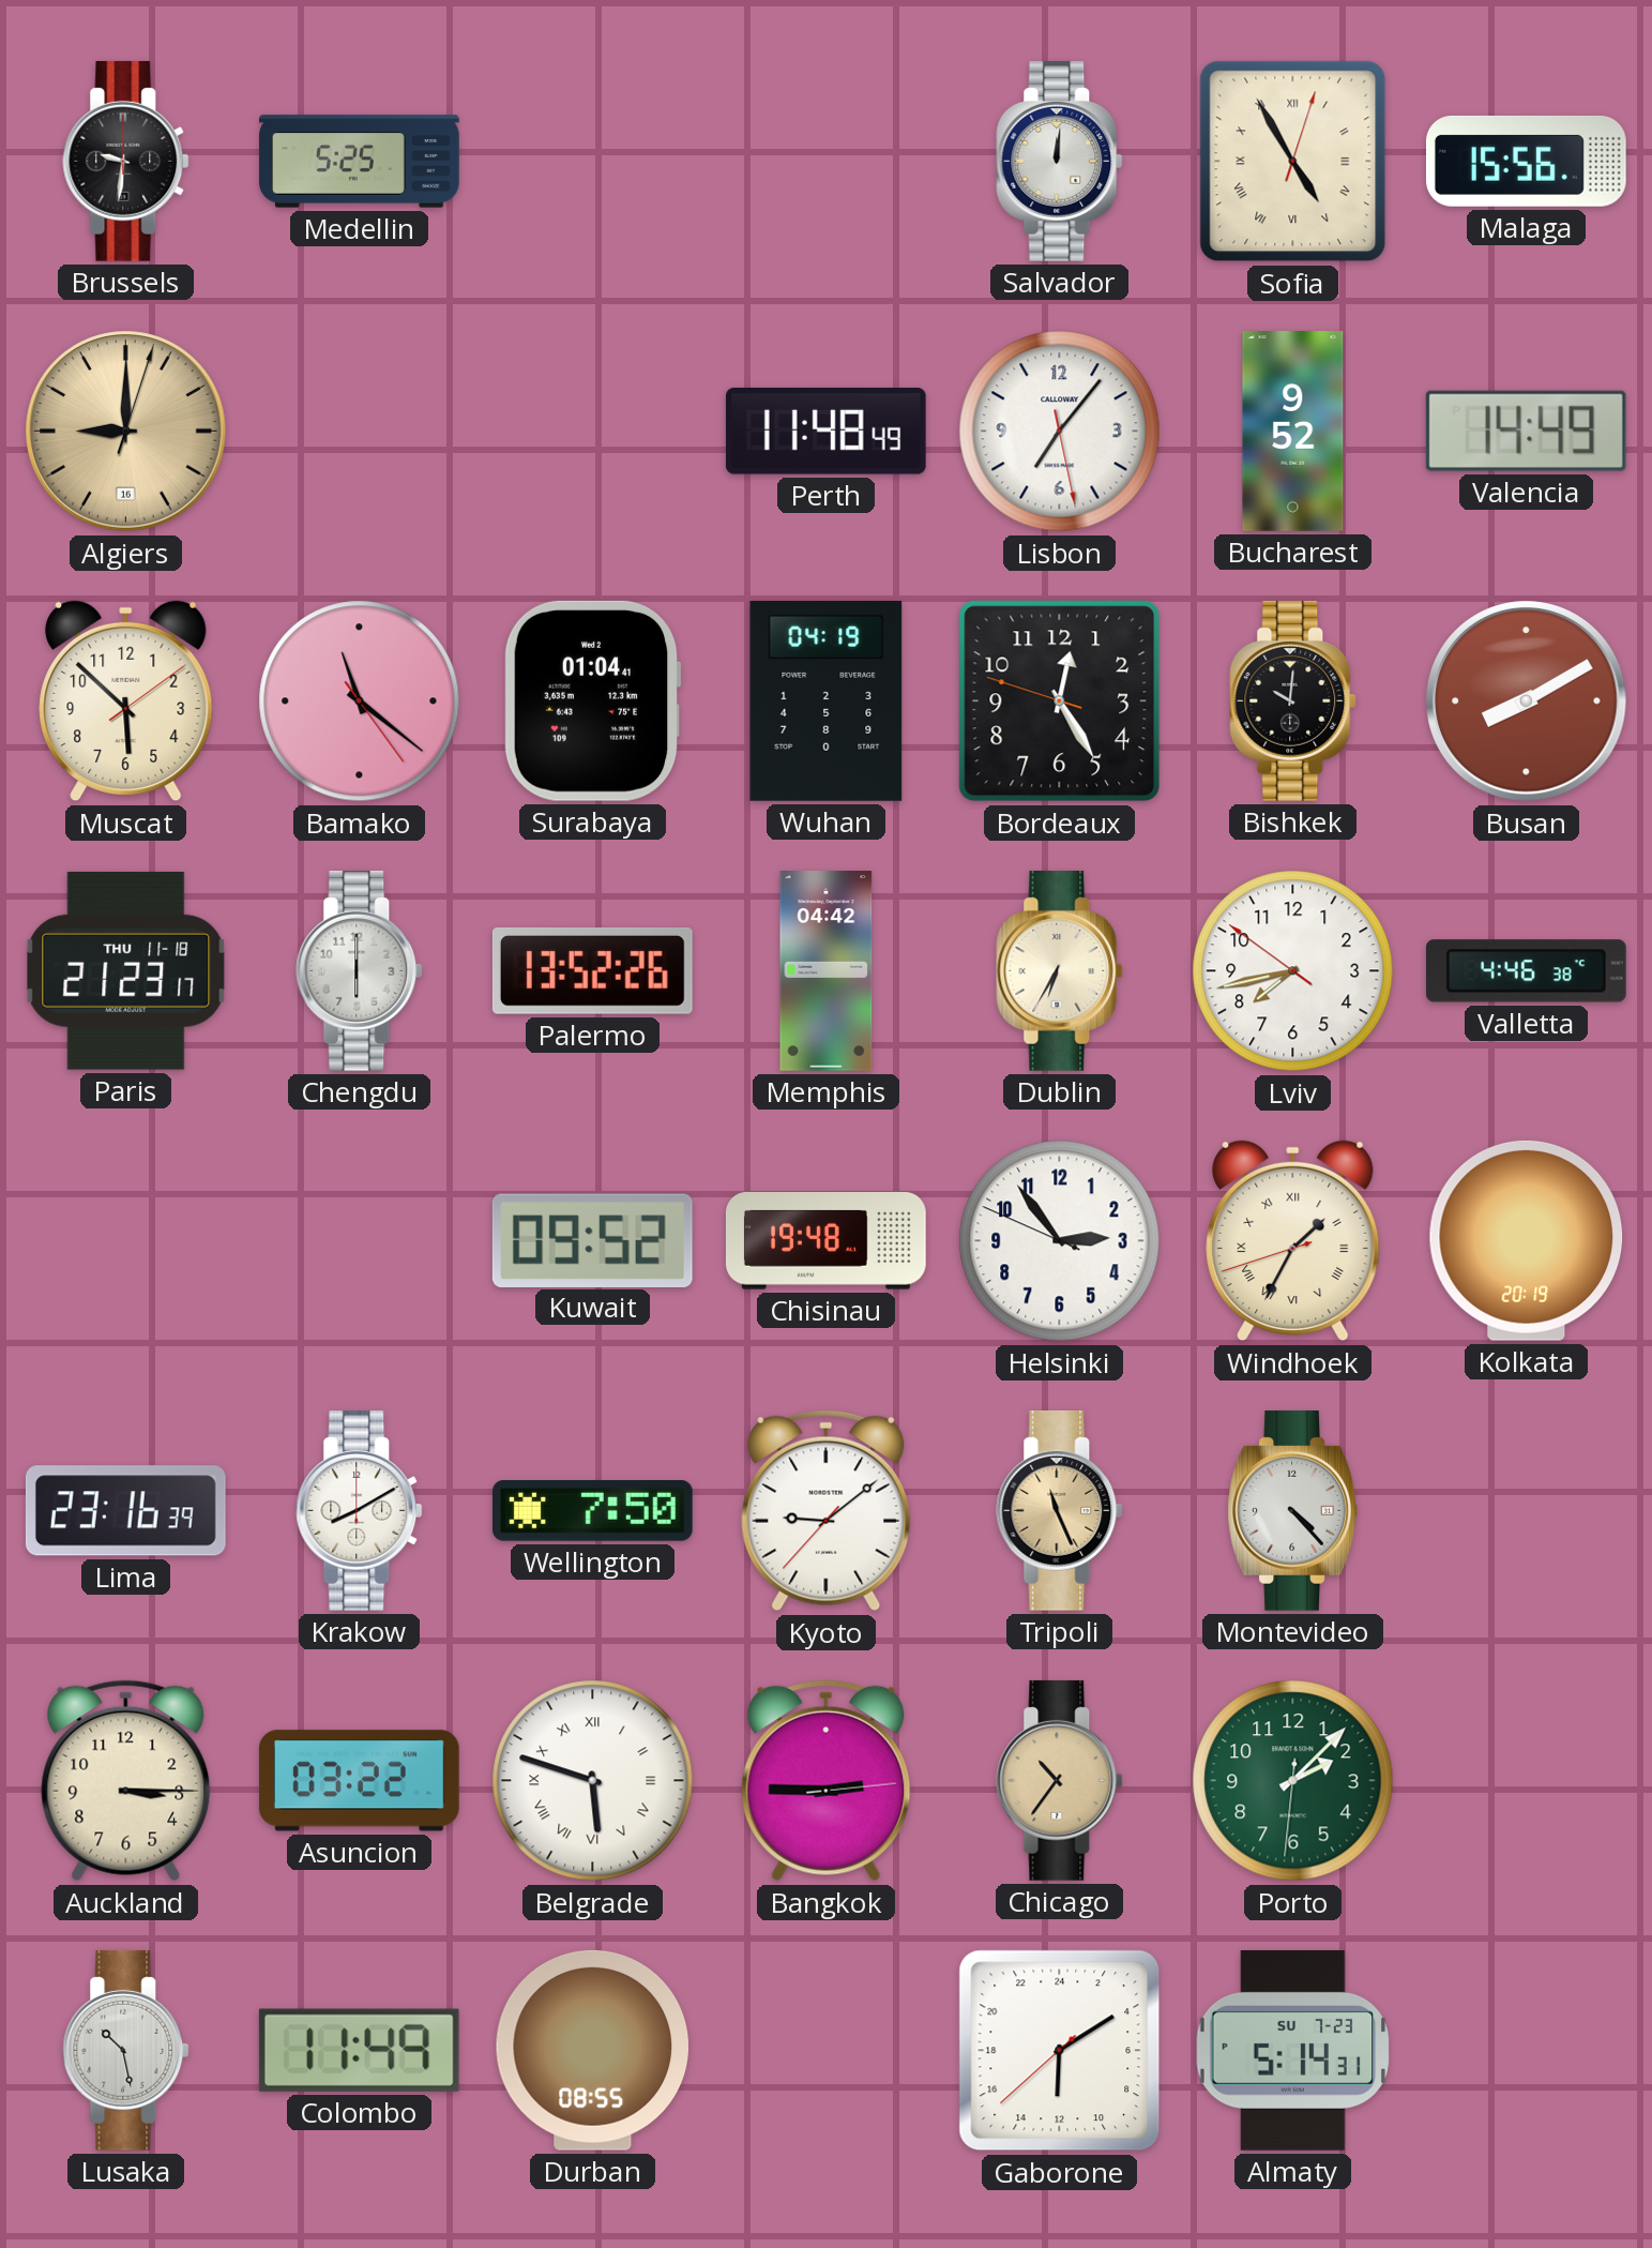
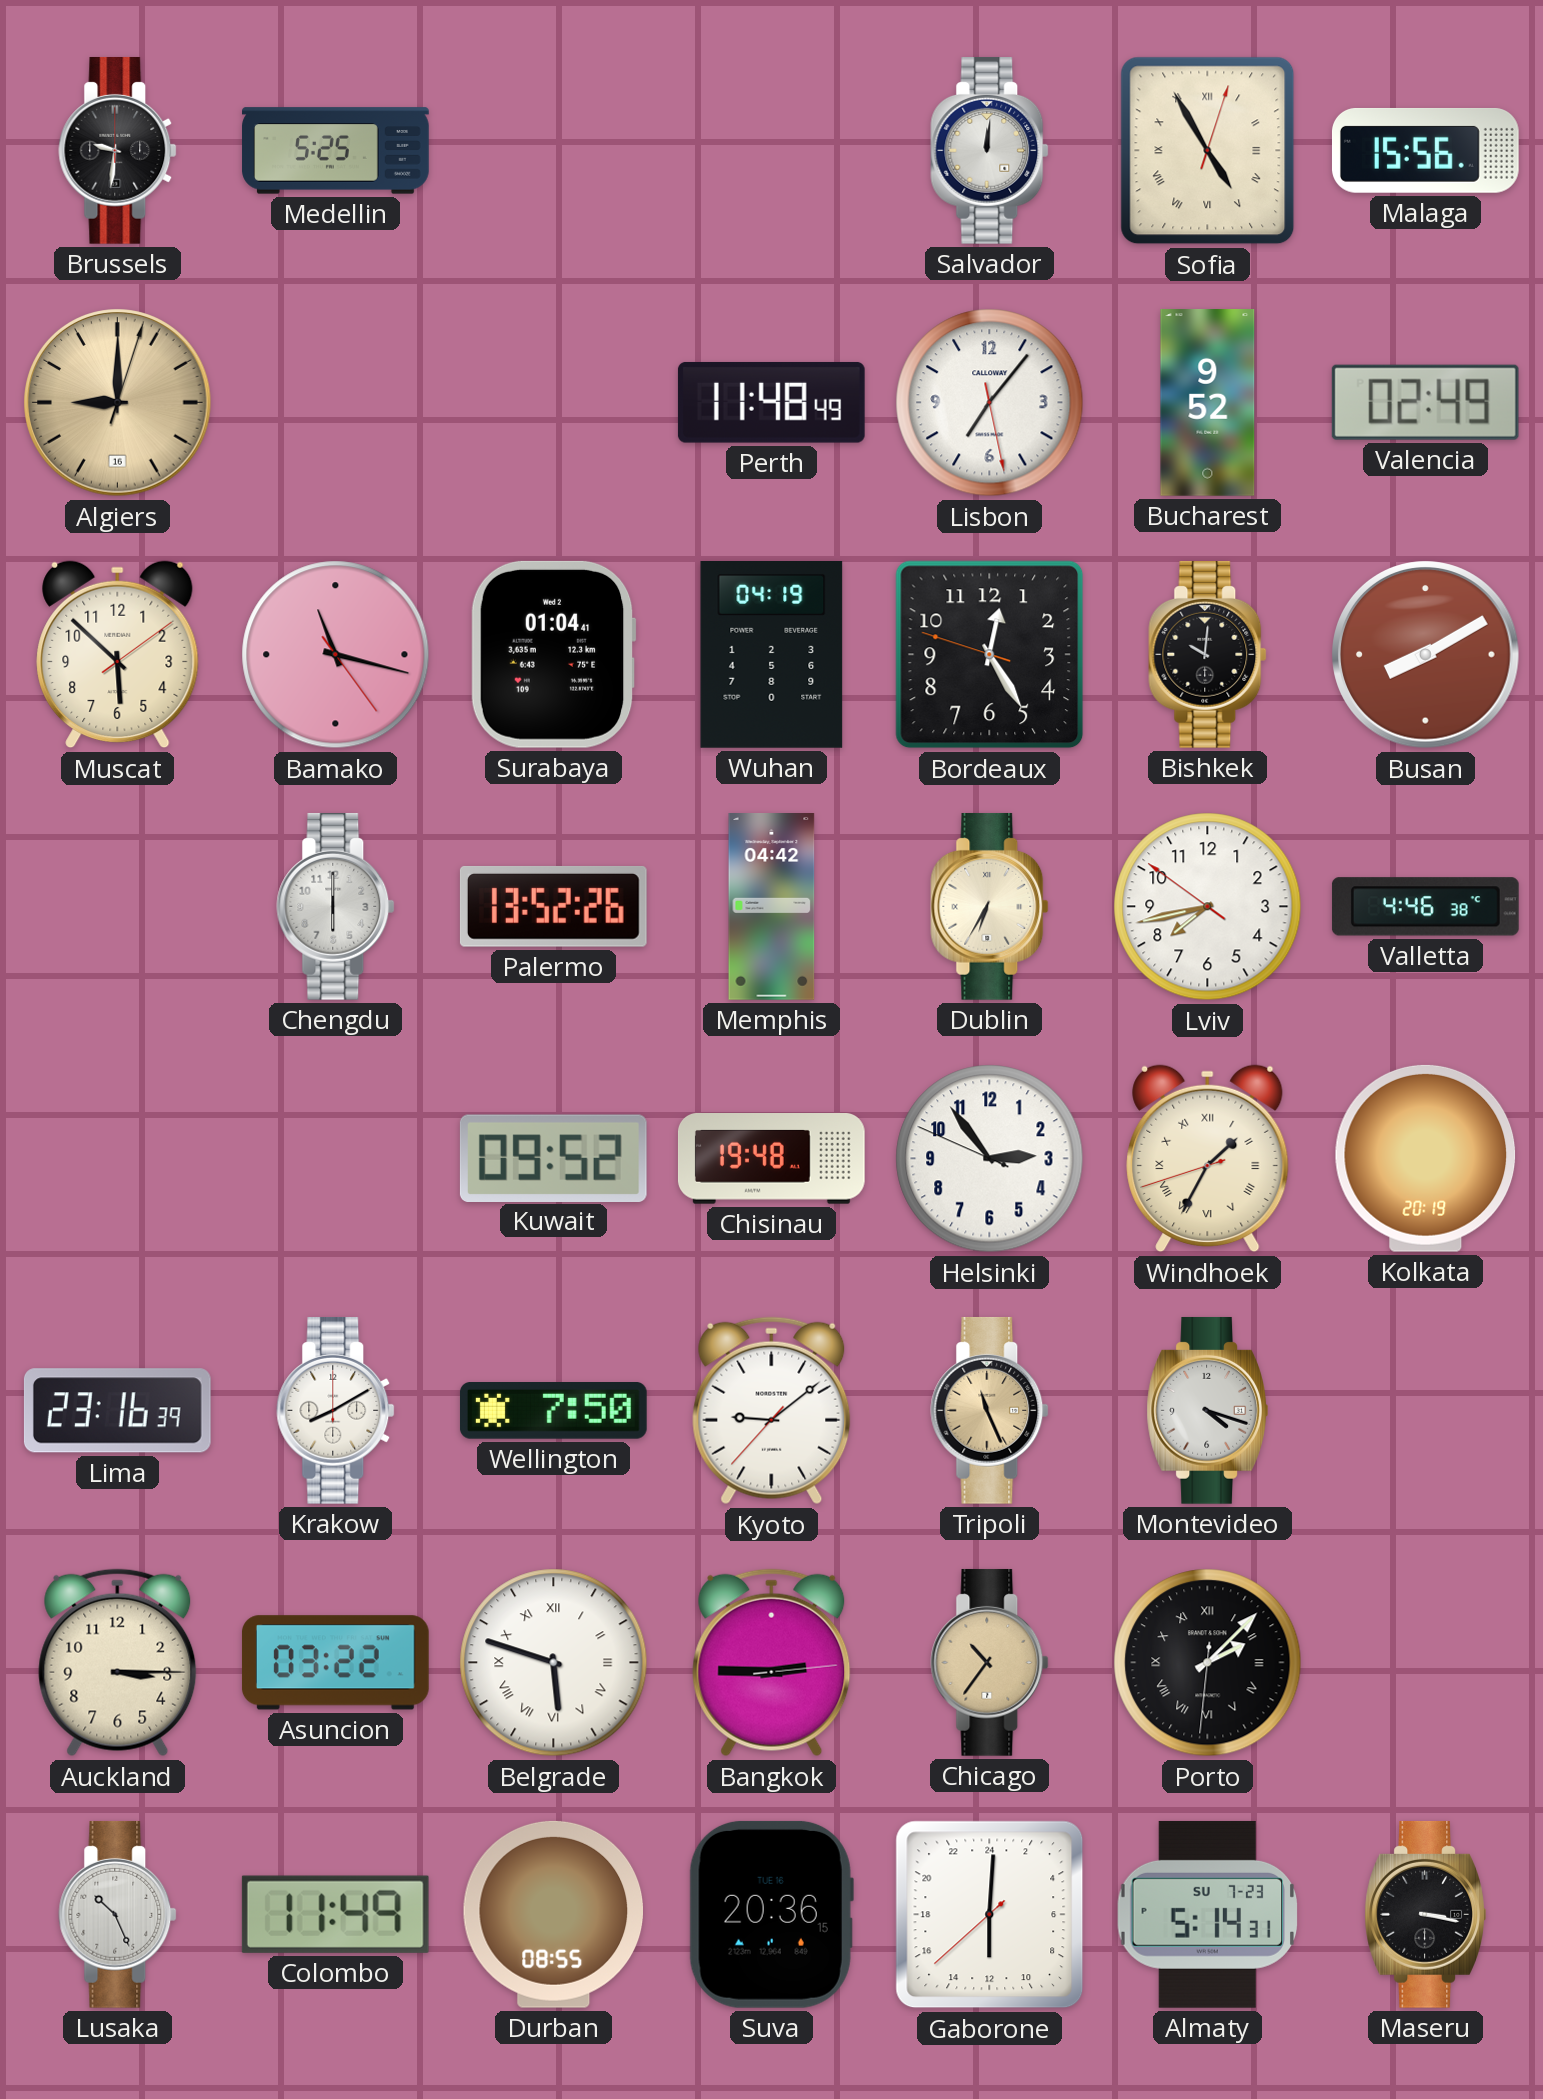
Valencia: 14:49 -> 02:49 (1425, 402)
Bamako: 11:21 -> 11:17 (336, 655)
Paris: 21:23 -> none (126, 970)
Montevideo: 4:23 -> 4:18 (1207, 1410)
Porto dial: green -> black (1208, 1663)
Porto numerals: Arabic -> Roman (1208, 1663)
Lusaka: 10:28 -> 10:26 (118, 1914)
Suva: none -> 20:36 (771, 1914)
Gaborone: 12:09 -> 12:00 (990, 1915)
Maseru: none -> 3:17 (1425, 1914)
